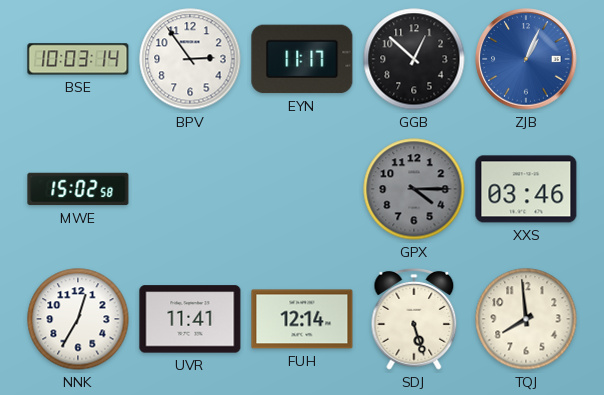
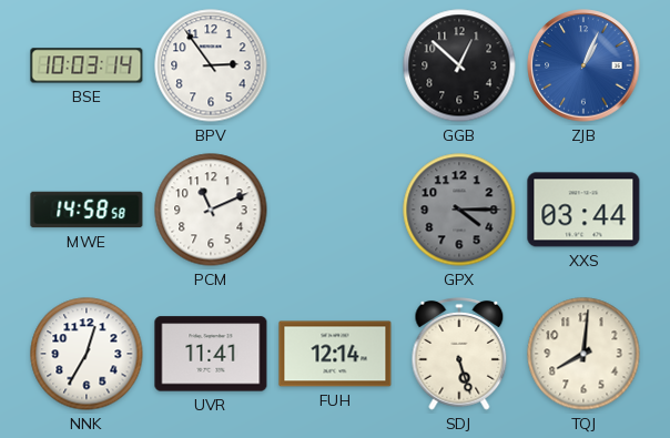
EYN: 11:17 -> none (302, 59)
MWE: 15:02 -> 14:58 (87, 210)
PCM: none -> 11:11 (211, 210)
XXS: 03:46 -> 03:44 (583, 210)
TQJ: 7:59 -> 8:01 (583, 354)
